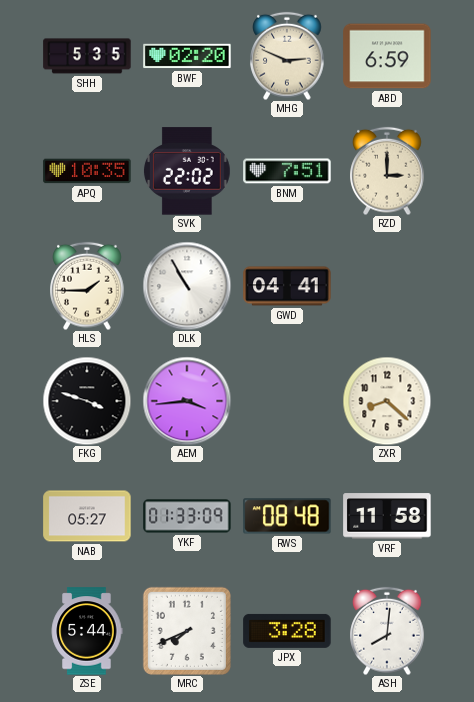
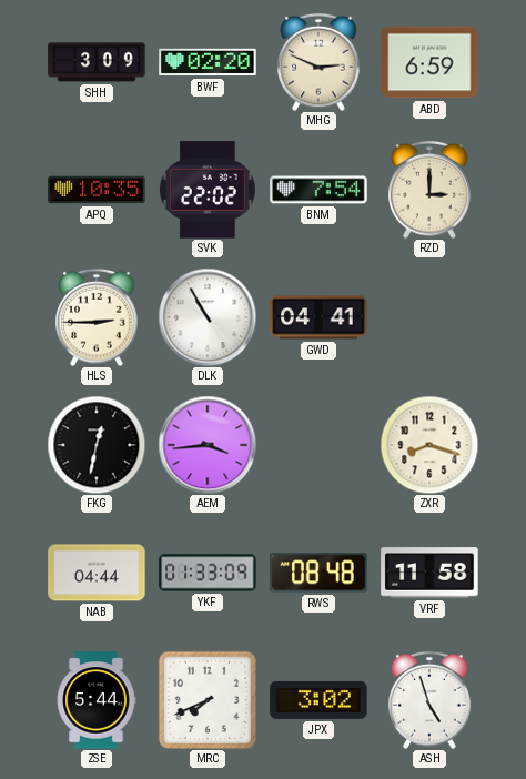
SHH: 5:35 -> 3:09 (97, 62)
BNM: 7:51 -> 7:54 (318, 190)
HLS: 1:45 -> 2:45 (97, 317)
FKG: 3:48 -> 12:32 (97, 445)
ZXR: 8:22 -> 8:18 (429, 445)
NAB: 05:27 -> 04:44 (97, 573)
JPX: 3:28 -> 3:02 (318, 700)
ASH: 8:01 -> 4:57 (429, 700)
